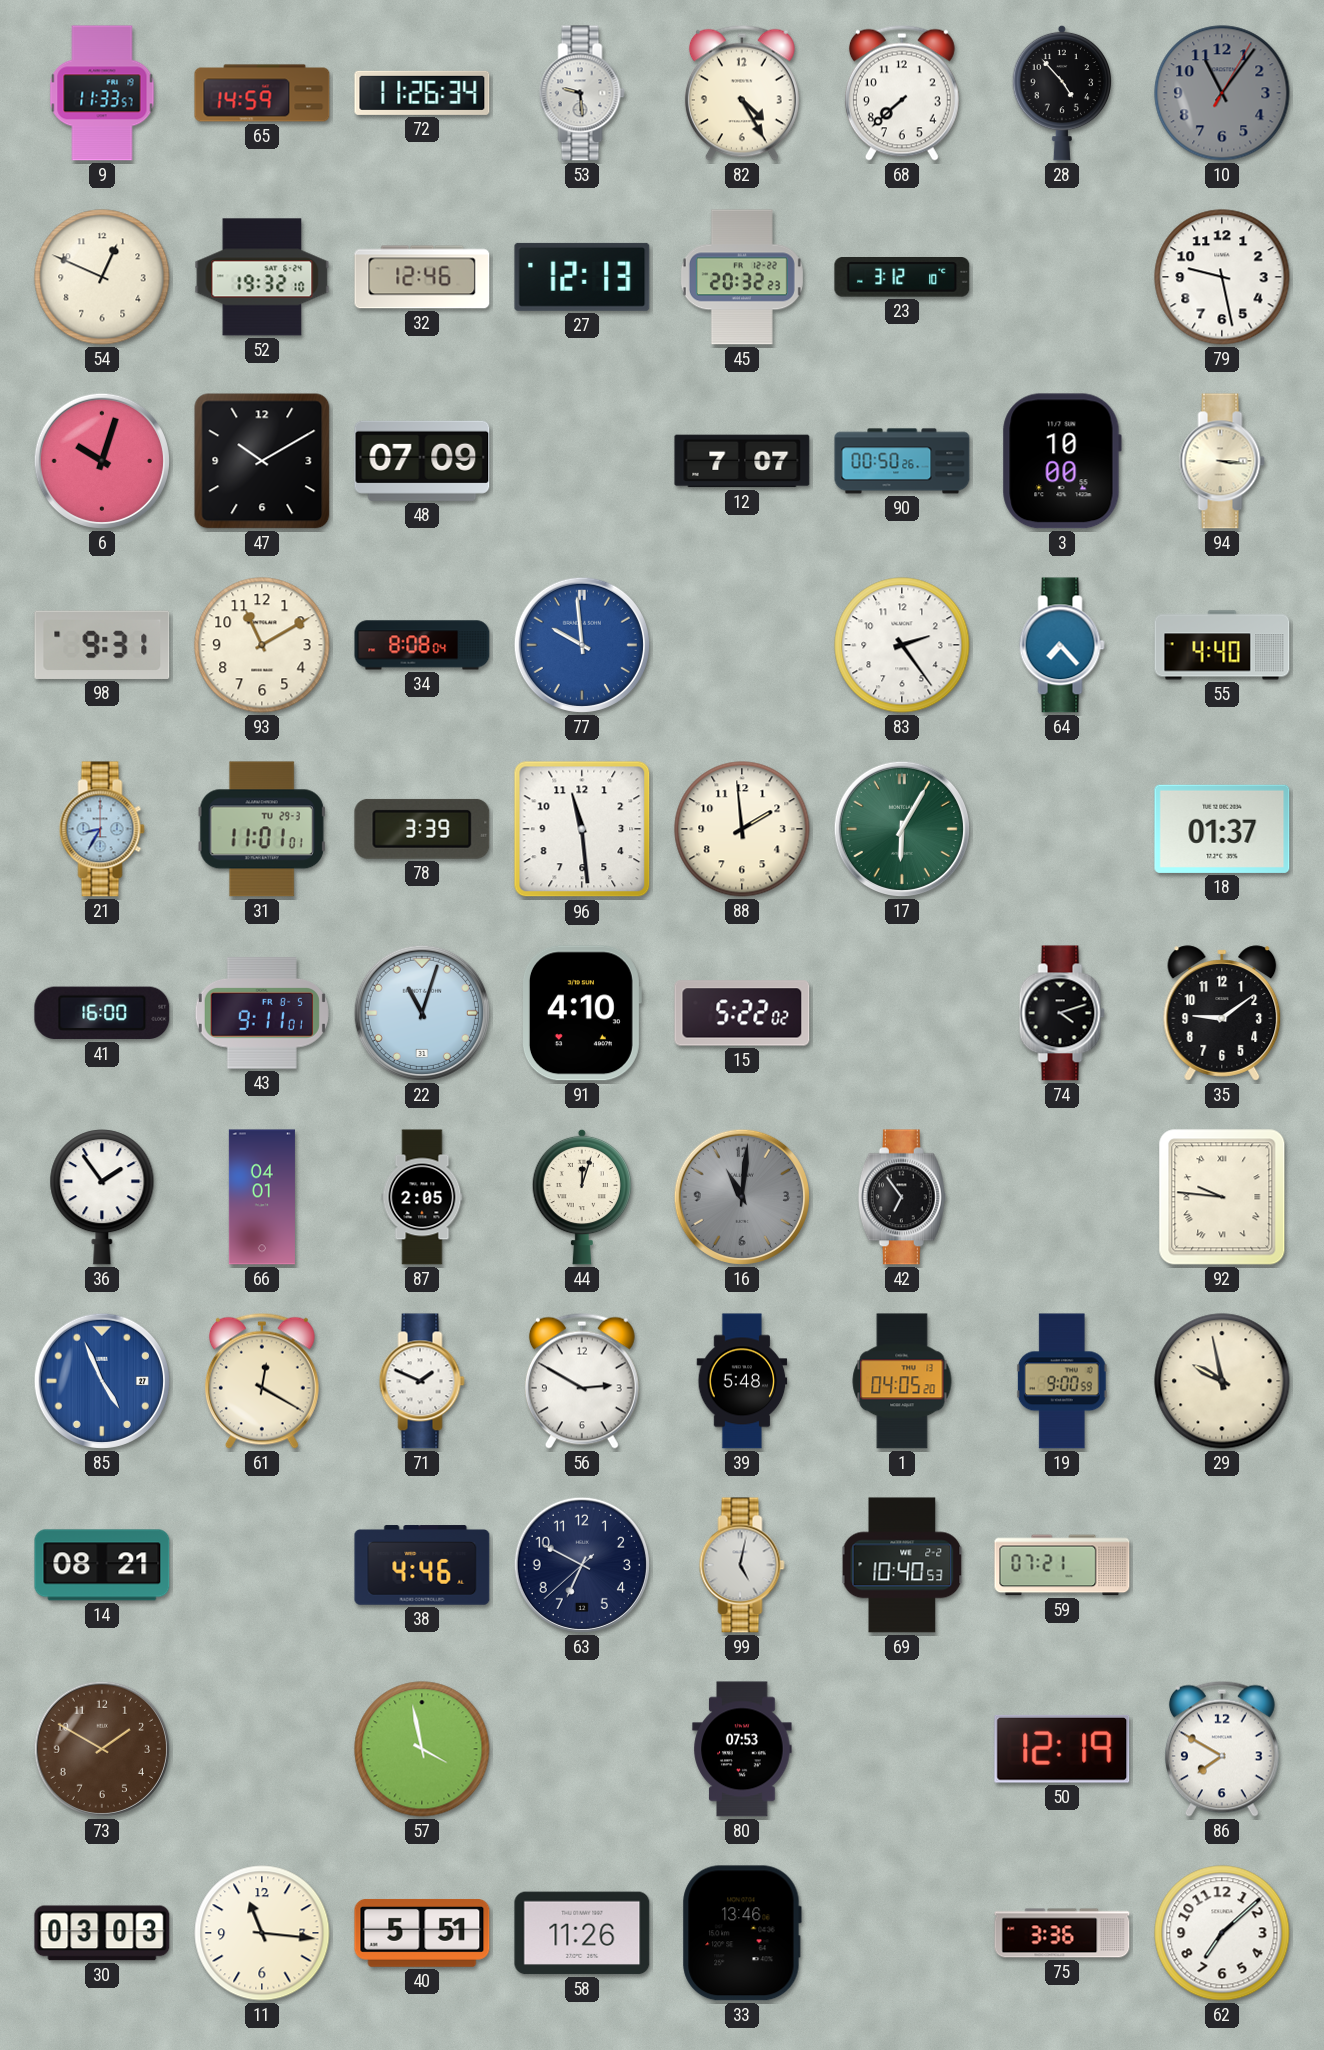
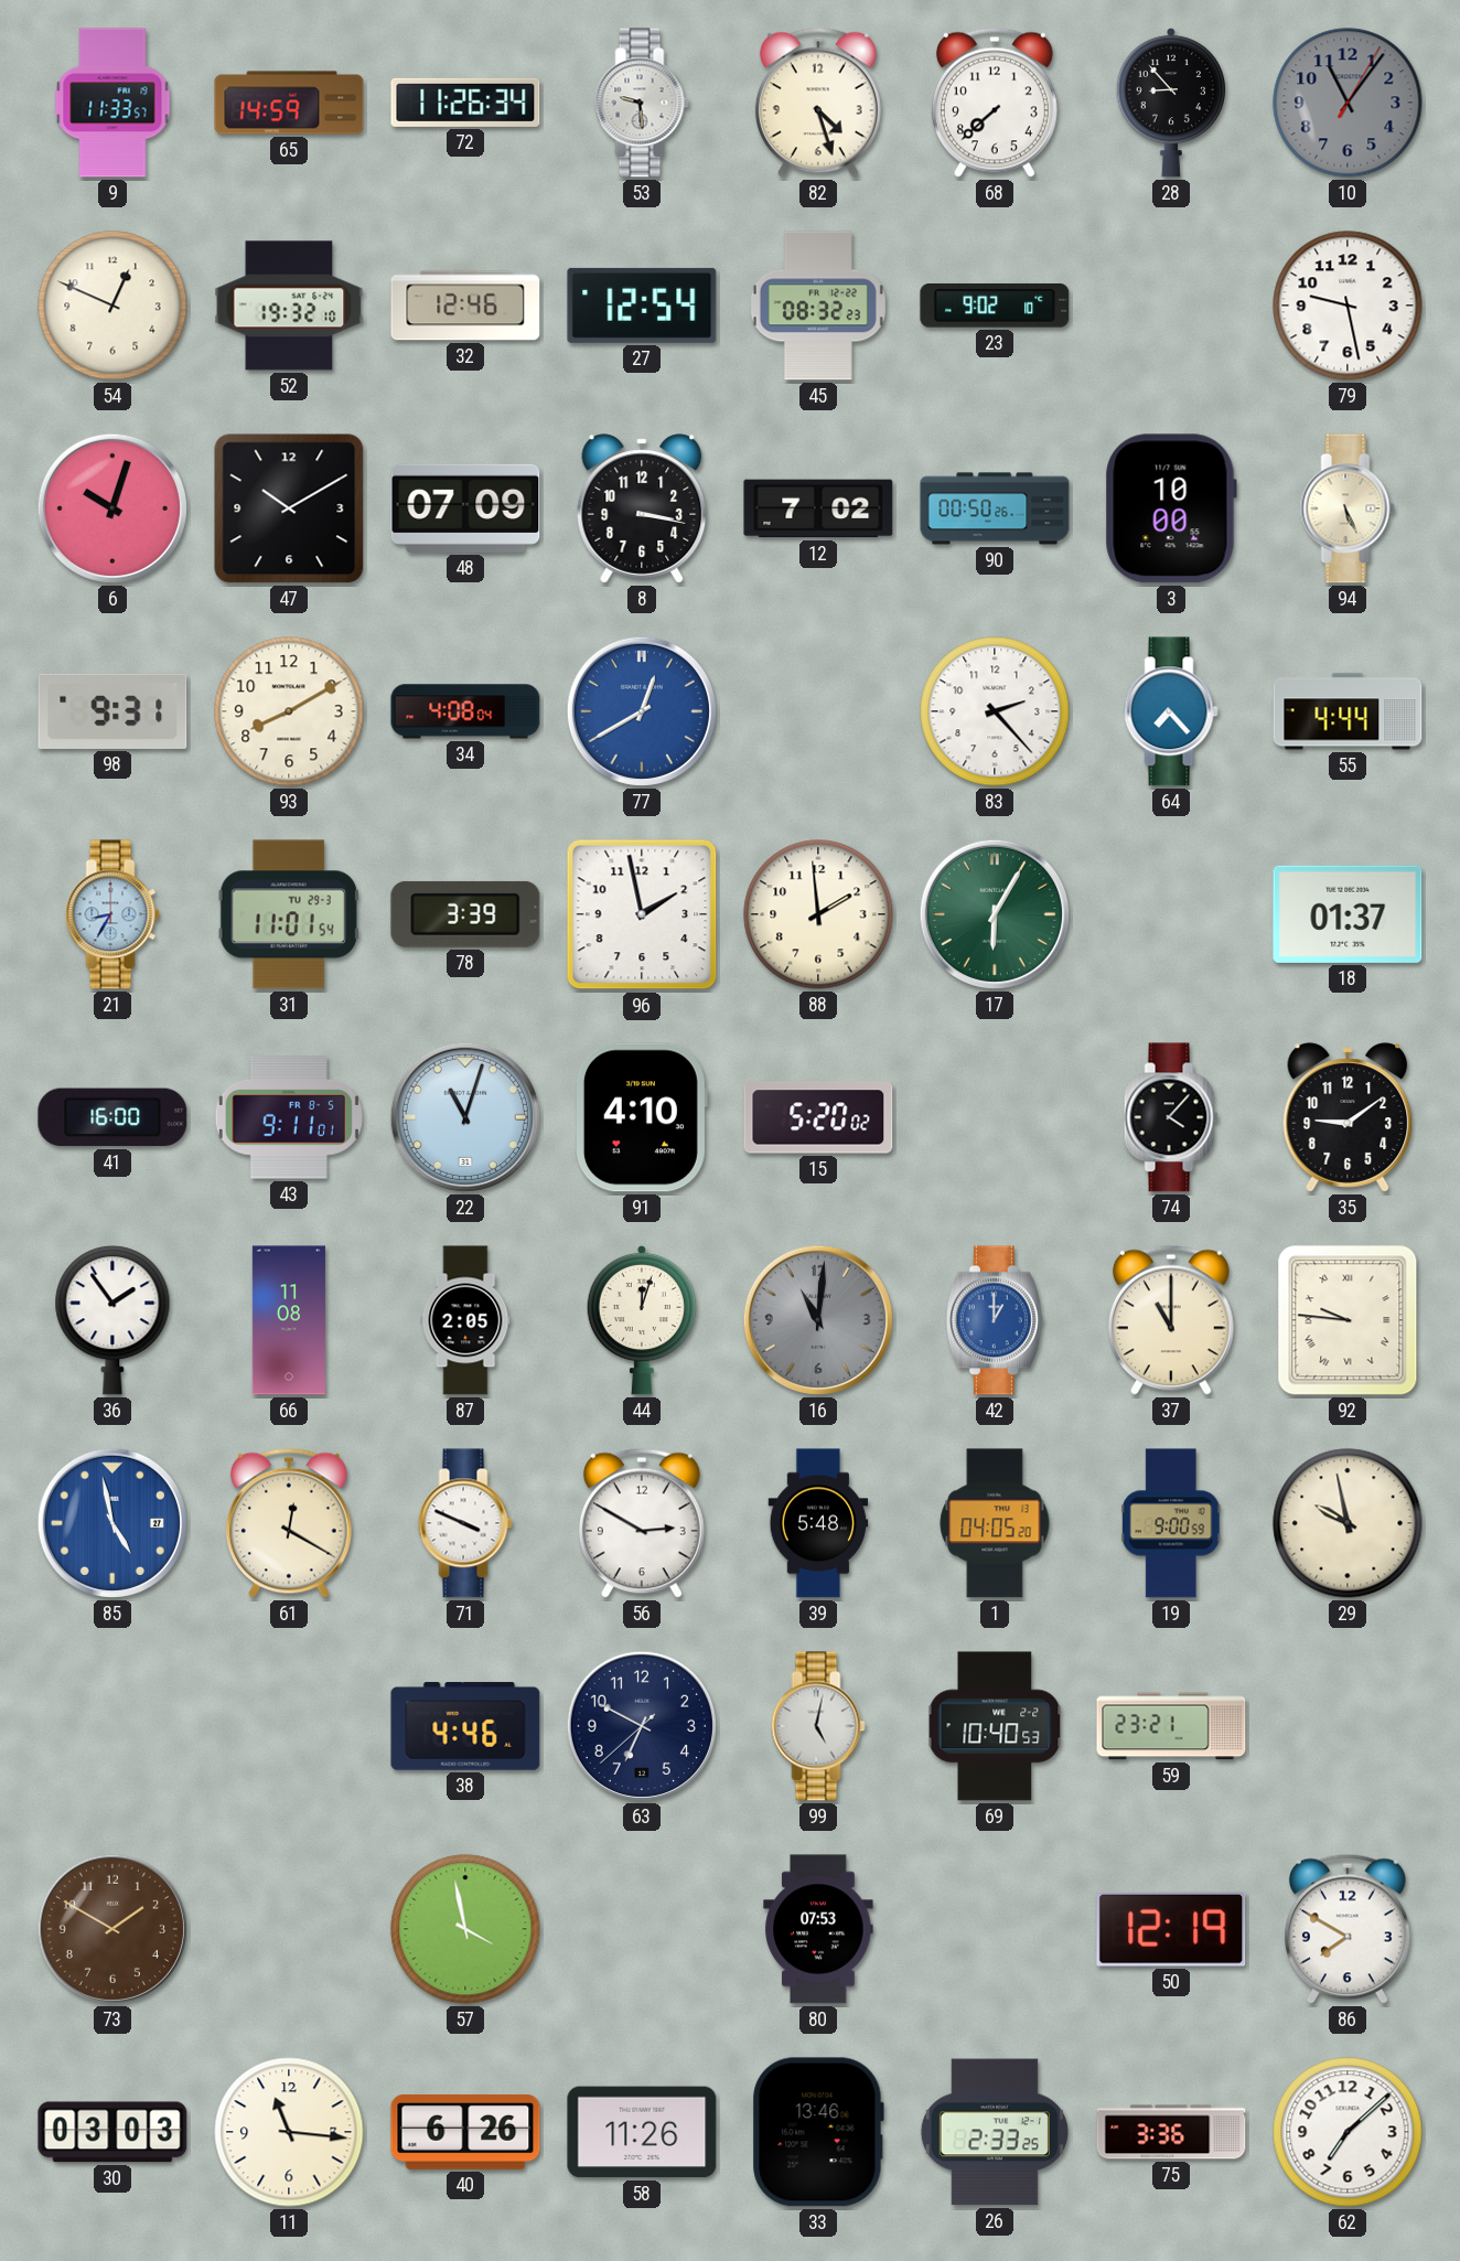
82: 4:25 -> 4:27 (818, 103)
28: 4:53 -> 8:53 (1171, 103)
27: 12:13 -> 12:54 (642, 306)
45: 20:32 -> 08:32 (818, 306)
23: 3:12 -> 9:02 (995, 307)
8: none -> 3:17 (642, 508)
12: 7:07 -> 7:02 (818, 508)
94: 3:16 -> 5:26 (1348, 508)
93: 11:10 -> 8:10 (289, 711)
34: 8:08 -> 4:08 (465, 711)
77: 9:59 -> 12:40 (642, 711)
83: 2:24 -> 2:23 (995, 711)
55: 4:40 -> 4:44 (1348, 711)
31: 11:01:01 -> 11:01:54 (289, 914)
96: 11:29 -> 1:58 (642, 914)
15: 5:22 -> 5:20 (818, 1117)
74: 4:12 -> 4:07 (1171, 1117)
66: 04:01 -> 11:08 (289, 1320)
42: 6:54 -> 1:00 (995, 1320)
42 dial: black -> blue (995, 1320)
37: none -> 11:00 (1171, 1320)
85: 4:56 -> 4:58 (112, 1523)
71: 1:49 -> 3:49 (465, 1523)
14: 08:21 -> none (102, 1565)
59: 07:21 -> 23:21 (1171, 1726)
40: 5:51 -> 6:26 (465, 2132)
26: none -> 2:33 (995, 2132)
